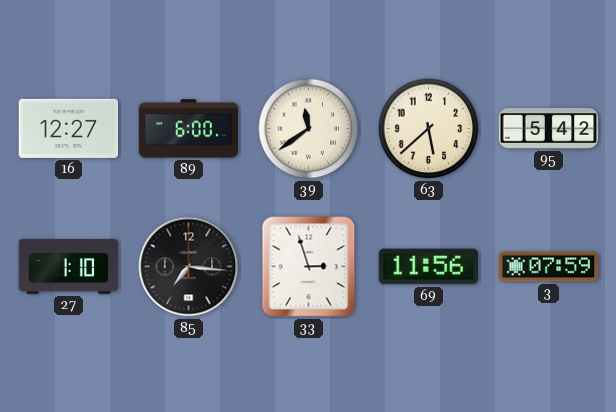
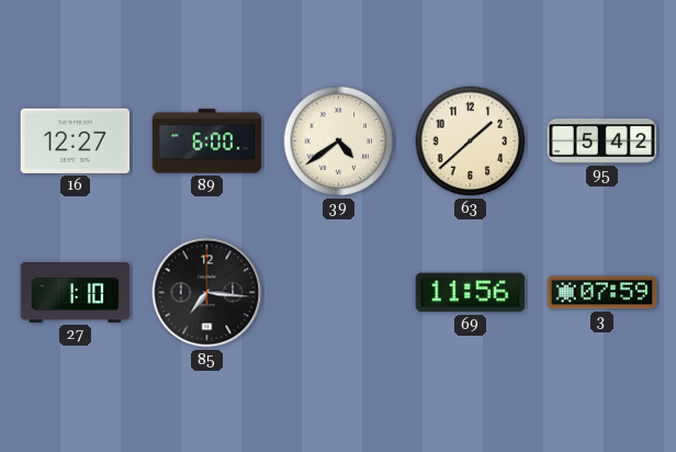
39: 11:39 -> 4:39 (339, 142)
63: 5:38 -> 1:38 (471, 142)
33: 2:57 -> none (309, 267)
